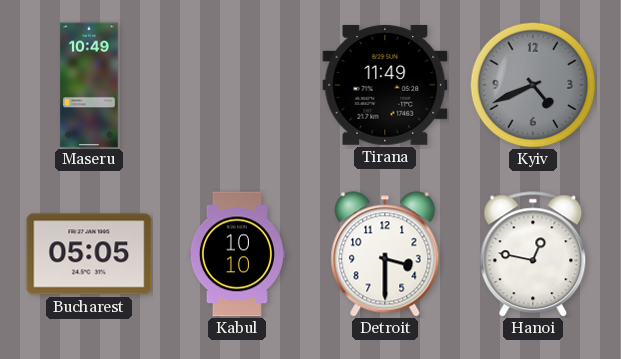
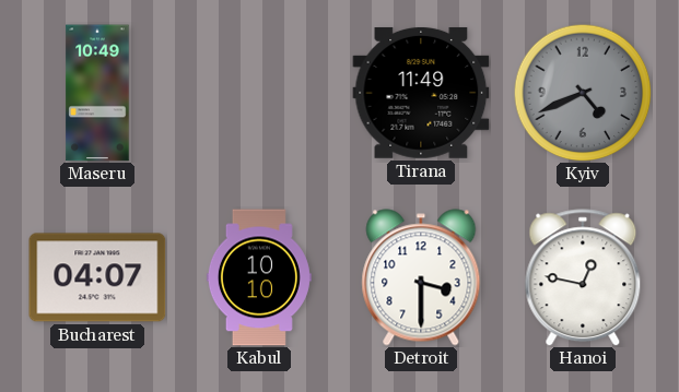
Bucharest: 05:05 -> 04:07 (97, 277)
